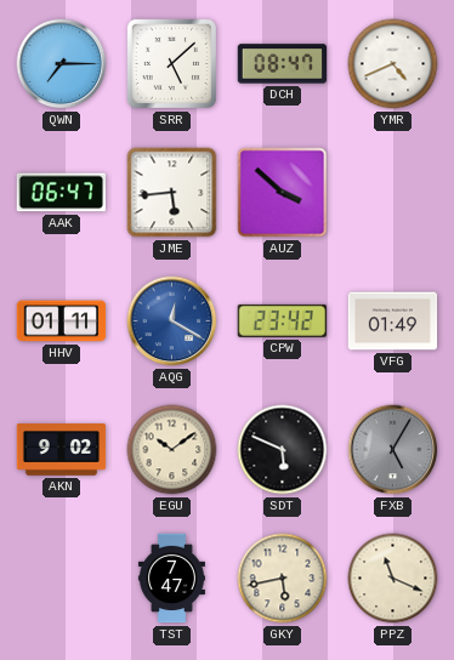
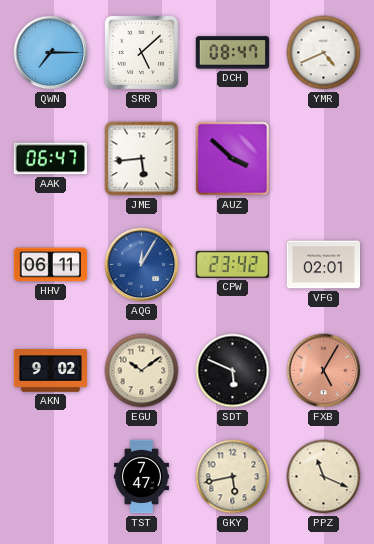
HHV: 01:11 -> 06:11 (51, 265)
AQG: 12:20 -> 12:05 (142, 265)
VFG: 01:49 -> 02:01 (324, 265)
FXB dial: grey -> salmon (324, 371)
